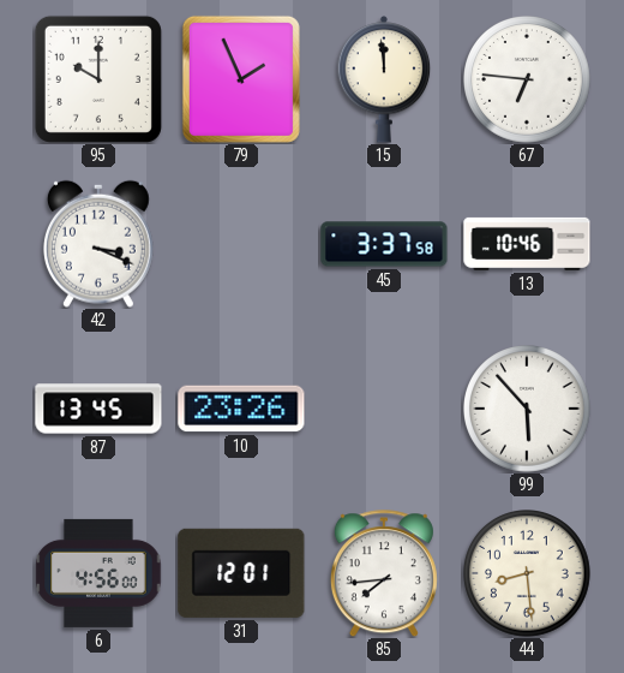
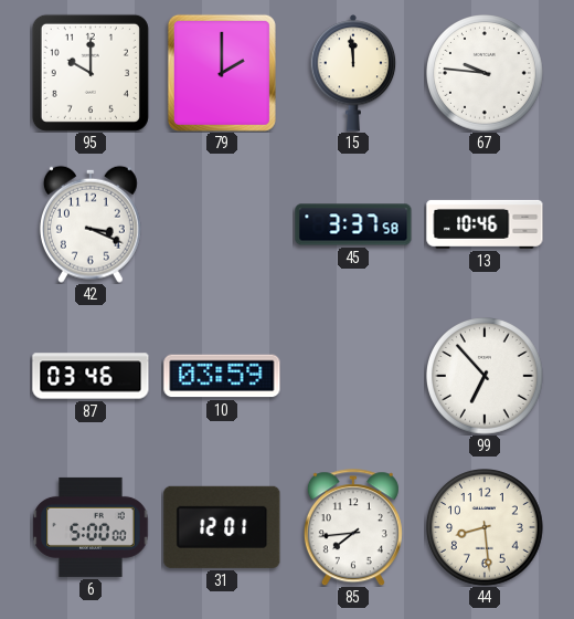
79: 1:56 -> 2:00 (222, 73)
67: 6:46 -> 9:46 (486, 74)
87: 13:45 -> 03:46 (91, 376)
10: 23:26 -> 03:59 (222, 376)
99: 5:53 -> 6:53 (486, 377)
6: 4:56 -> 5:00 (91, 527)
